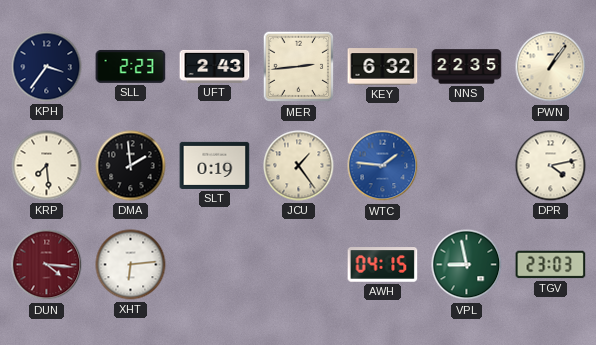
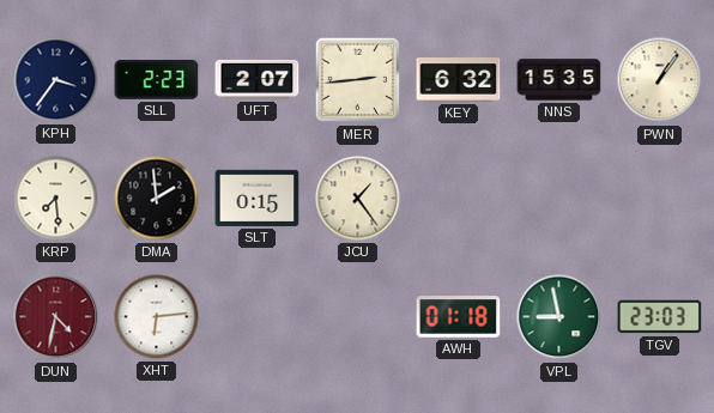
UFT: 2:43 -> 2:07 (258, 79)
NNS: 22:35 -> 15:35 (559, 80)
SLT: 0:19 -> 0:15 (258, 198)
WTC: 1:46 -> none (383, 166)
DPR: 4:13 -> none (551, 166)
DUN: 4:16 -> 4:32 (56, 317)
AWH: 04:15 -> 01:18 (459, 317)
